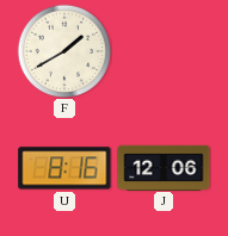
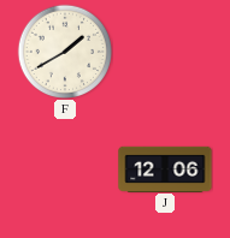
U: 8:16 -> none (64, 168)
